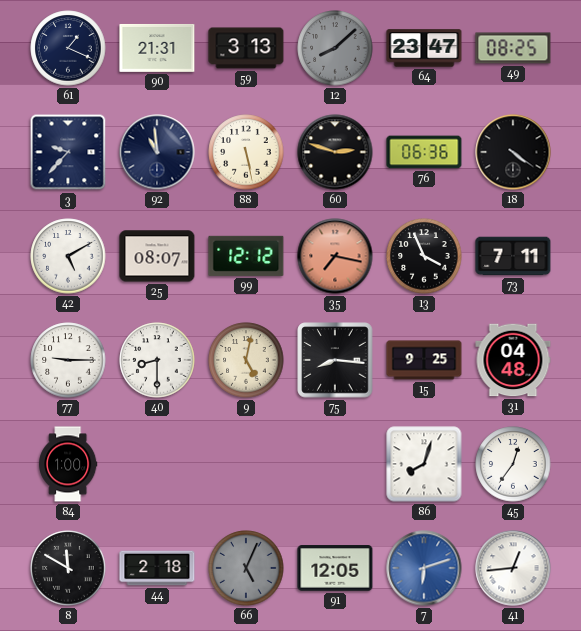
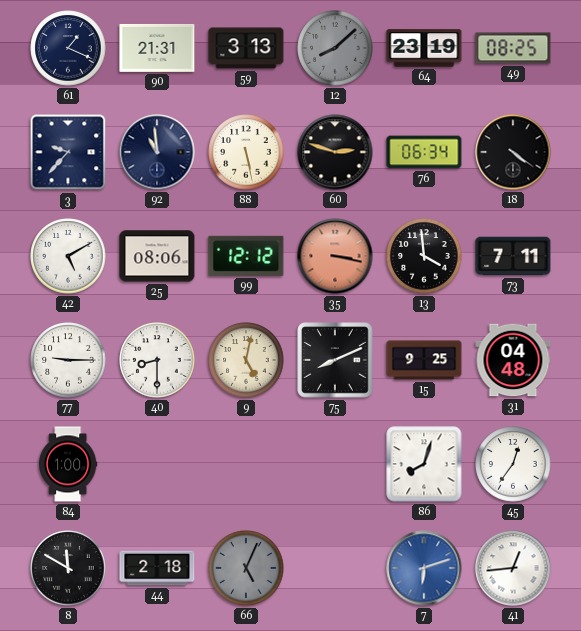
64: 23:47 -> 23:19 (424, 48)
76: 06:36 -> 06:34 (424, 152)
25: 08:07 -> 08:06 (157, 256)
35: 7:17 -> 3:17 (335, 256)
13: 3:56 -> 3:59 (424, 256)
75: 8:16 -> 8:11 (335, 360)
91: 12:05 -> none (335, 568)
